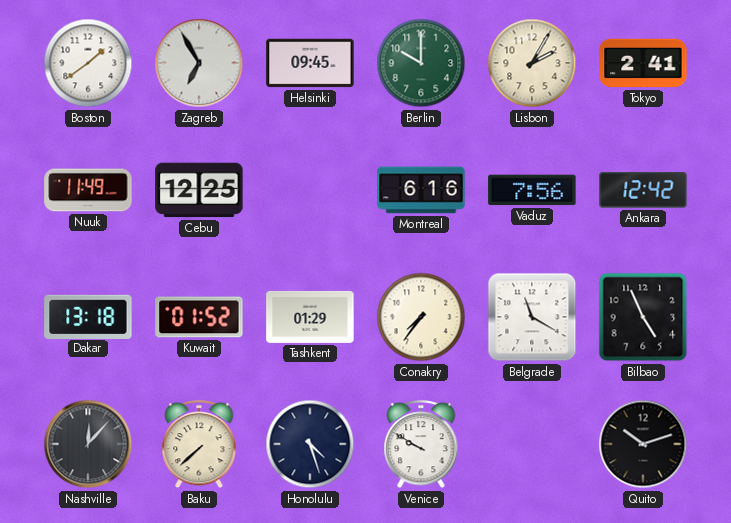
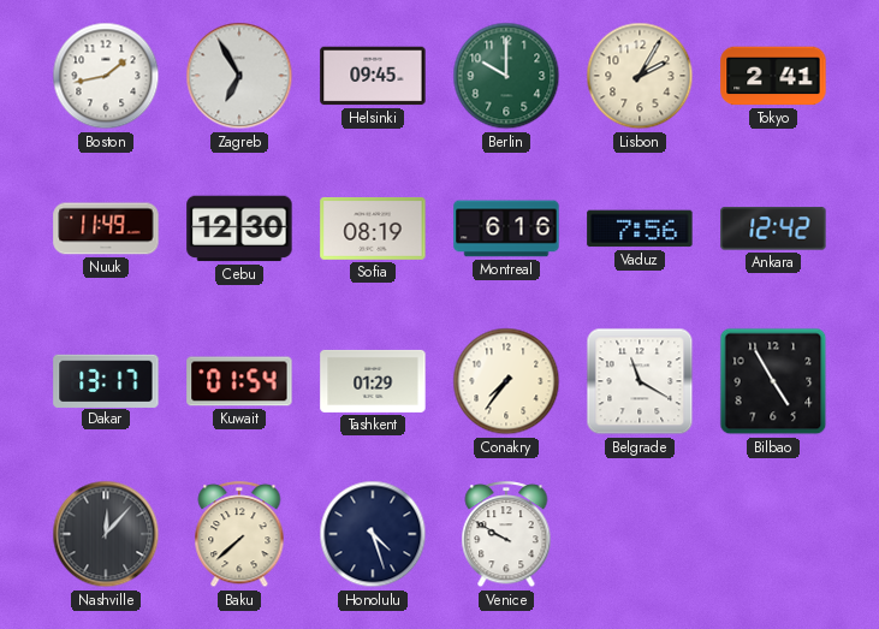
Boston: 1:39 -> 1:43 (106, 76)
Cebu: 12:25 -> 12:30 (239, 229)
Sofia: none -> 08:19 (373, 230)
Dakar: 13:18 -> 13:17 (106, 380)
Kuwait: 01:52 -> 01:54 (239, 381)
Bilbao: 4:56 -> 4:55 (773, 381)
Quito: 10:12 -> none (643, 444)
